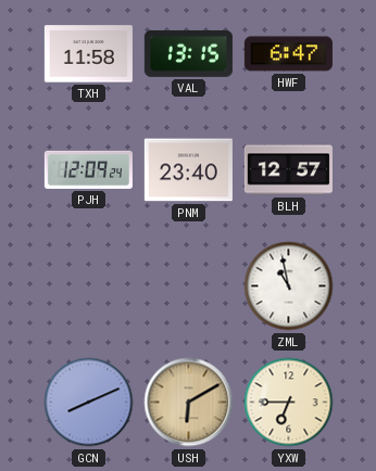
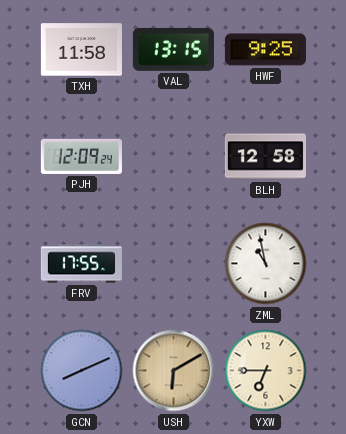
HWF: 6:47 -> 9:25 (265, 50)
PNM: 23:40 -> none (188, 170)
BLH: 12:57 -> 12:58 (265, 157)
FRV: none -> 17:55 (81, 264)
